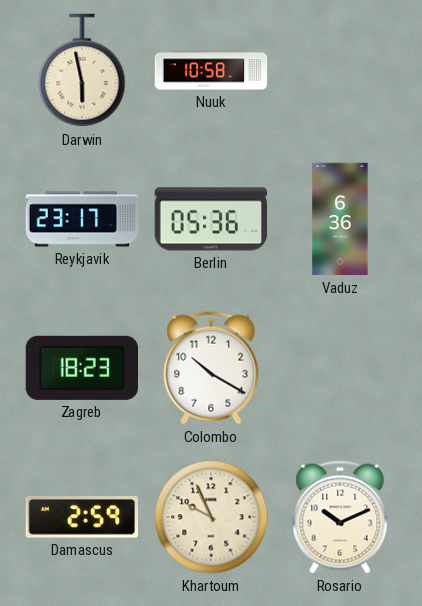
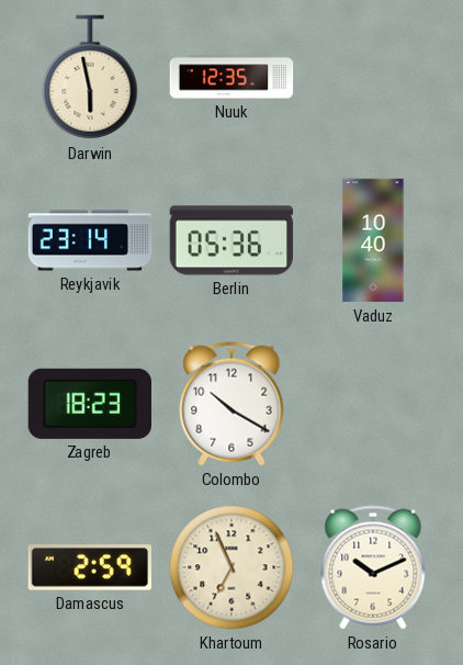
Nuuk: 10:58 -> 12:35 (231, 77)
Reykjavik: 23:17 -> 23:14 (90, 240)
Vaduz: 6:36 -> 10:40 (373, 240)
Khartoum: 9:56 -> 6:56 (231, 567)
